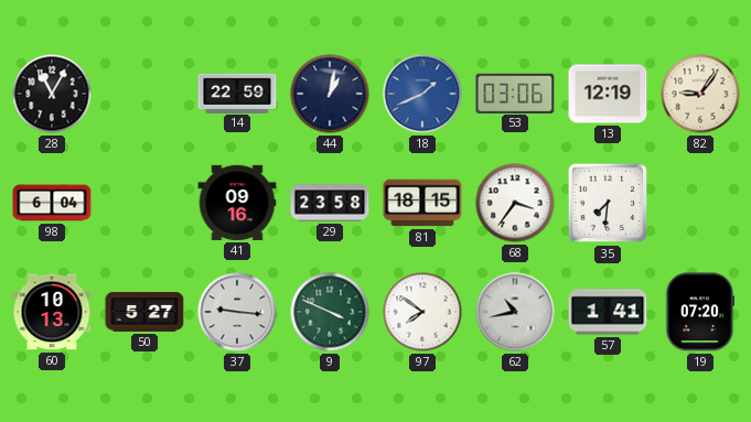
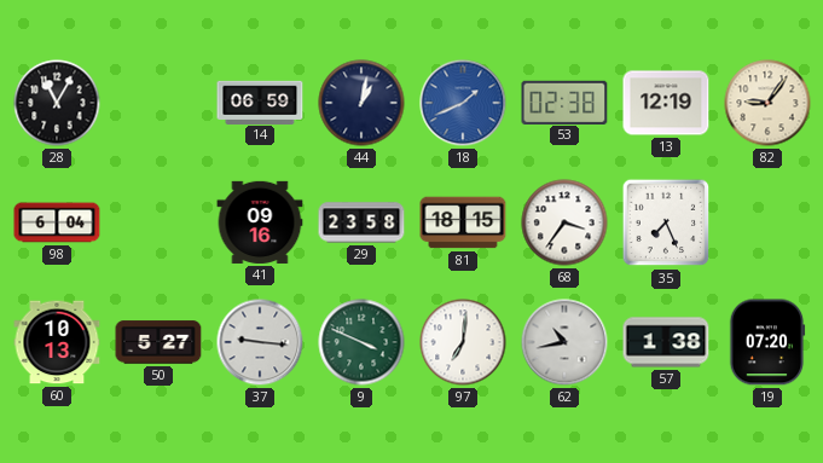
14: 22:59 -> 06:59 (260, 102)
53: 03:06 -> 02:38 (564, 102)
35: 7:31 -> 7:26 (666, 222)
97: 7:51 -> 7:01 (463, 342)
57: 1:41 -> 1:38 (666, 342)
